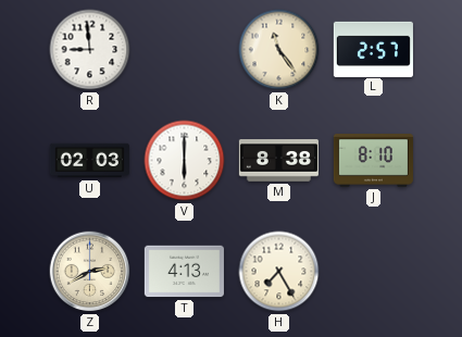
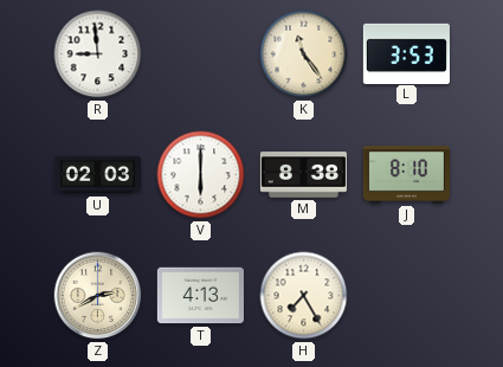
L: 2:57 -> 3:53 (406, 53)
